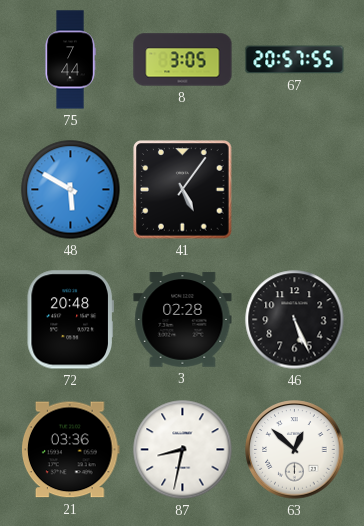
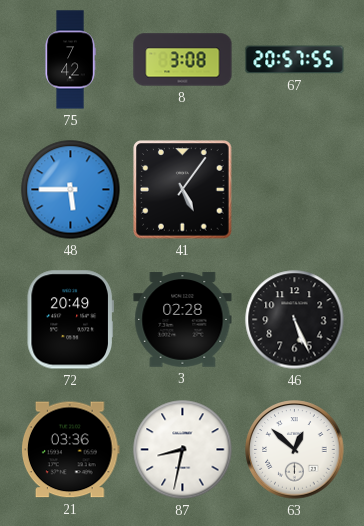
75: 7:44 -> 7:42 (70, 60)
8: 3:05 -> 3:08 (183, 60)
48: 5:50 -> 5:45 (71, 190)
72: 20:48 -> 20:49 (70, 320)
